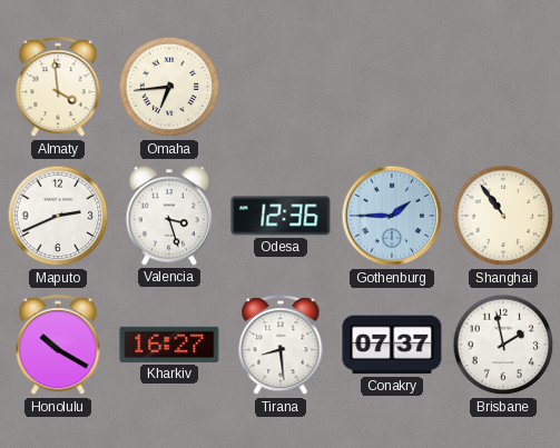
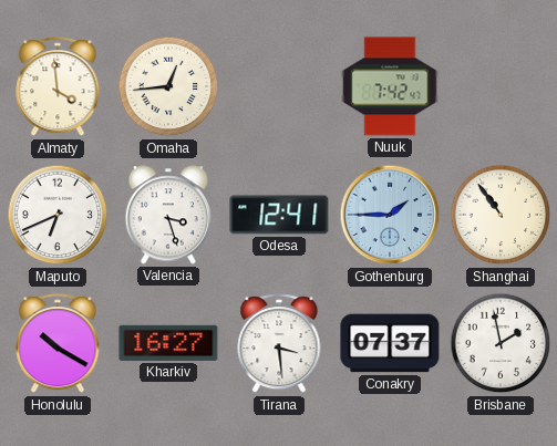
Omaha: 6:44 -> 12:44 (168, 86)
Nuuk: none -> 7:42 (390, 86)
Maputo: 2:41 -> 6:41 (58, 215)
Odesa: 12:36 -> 12:41 (279, 215)
Tirana: 8:29 -> 3:29 (279, 344)
